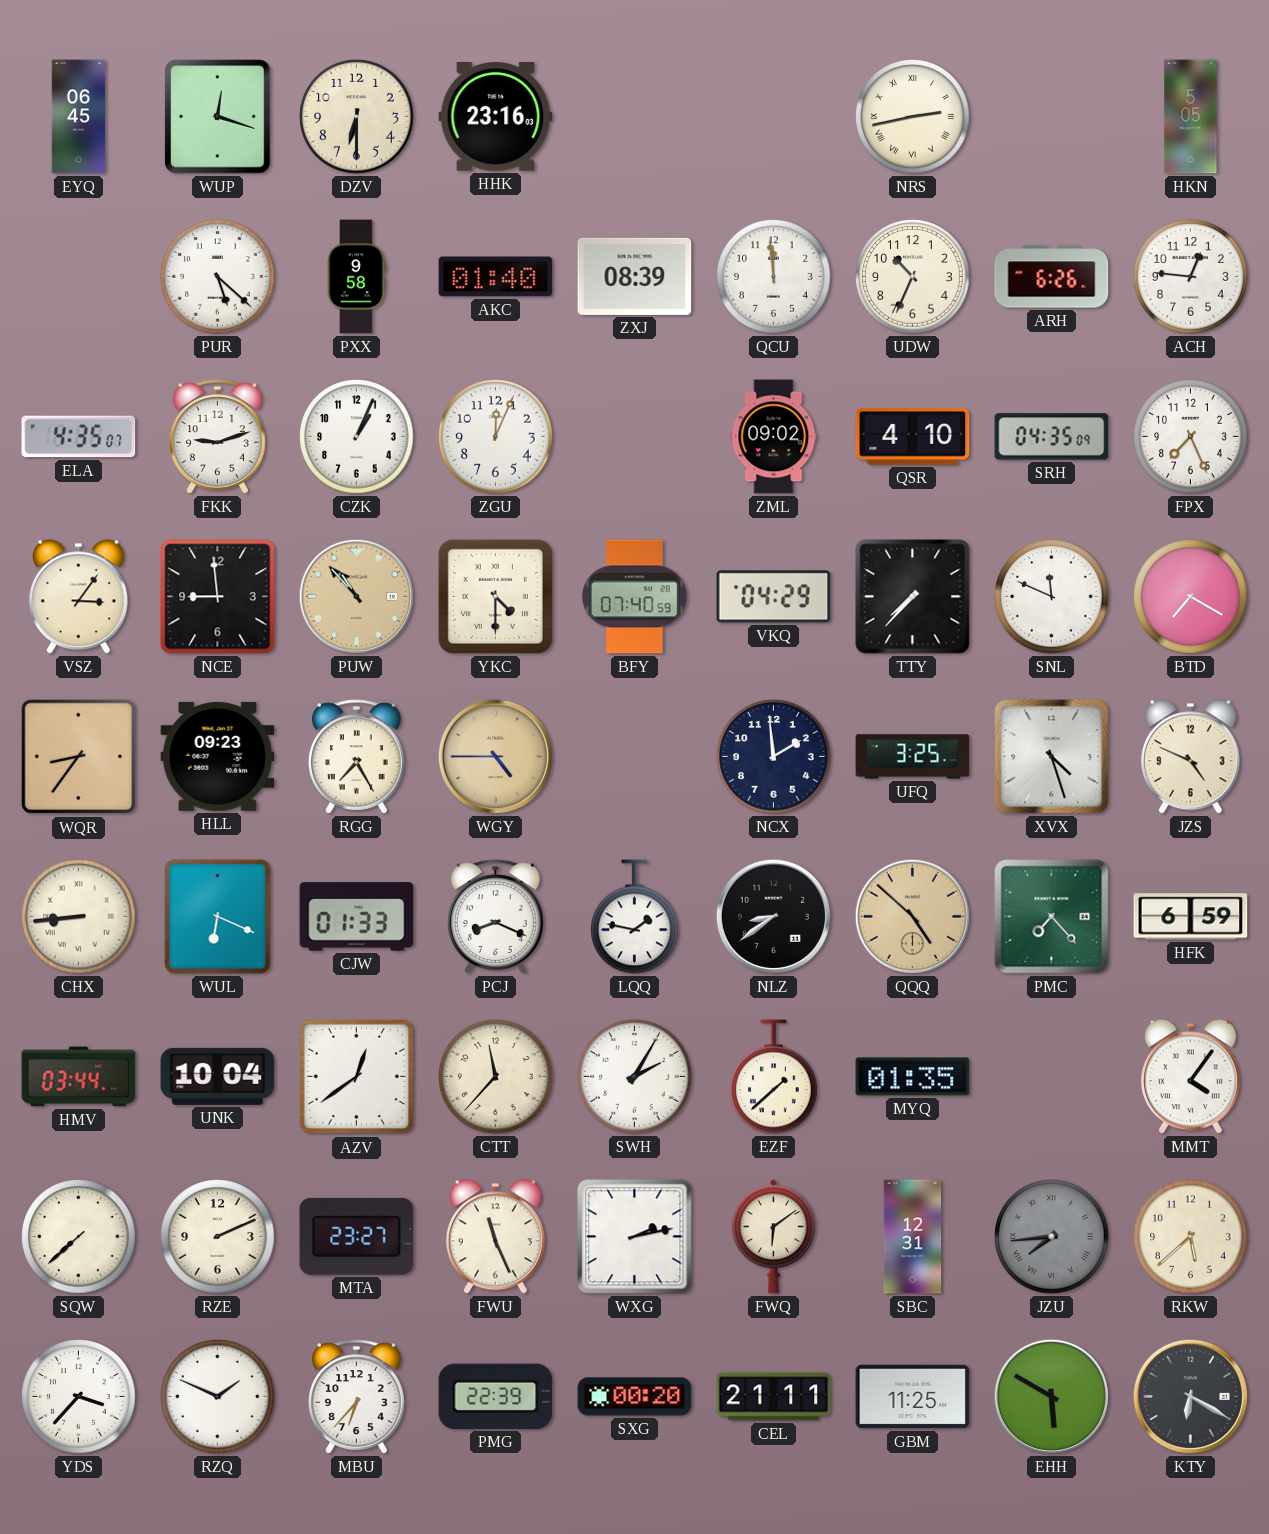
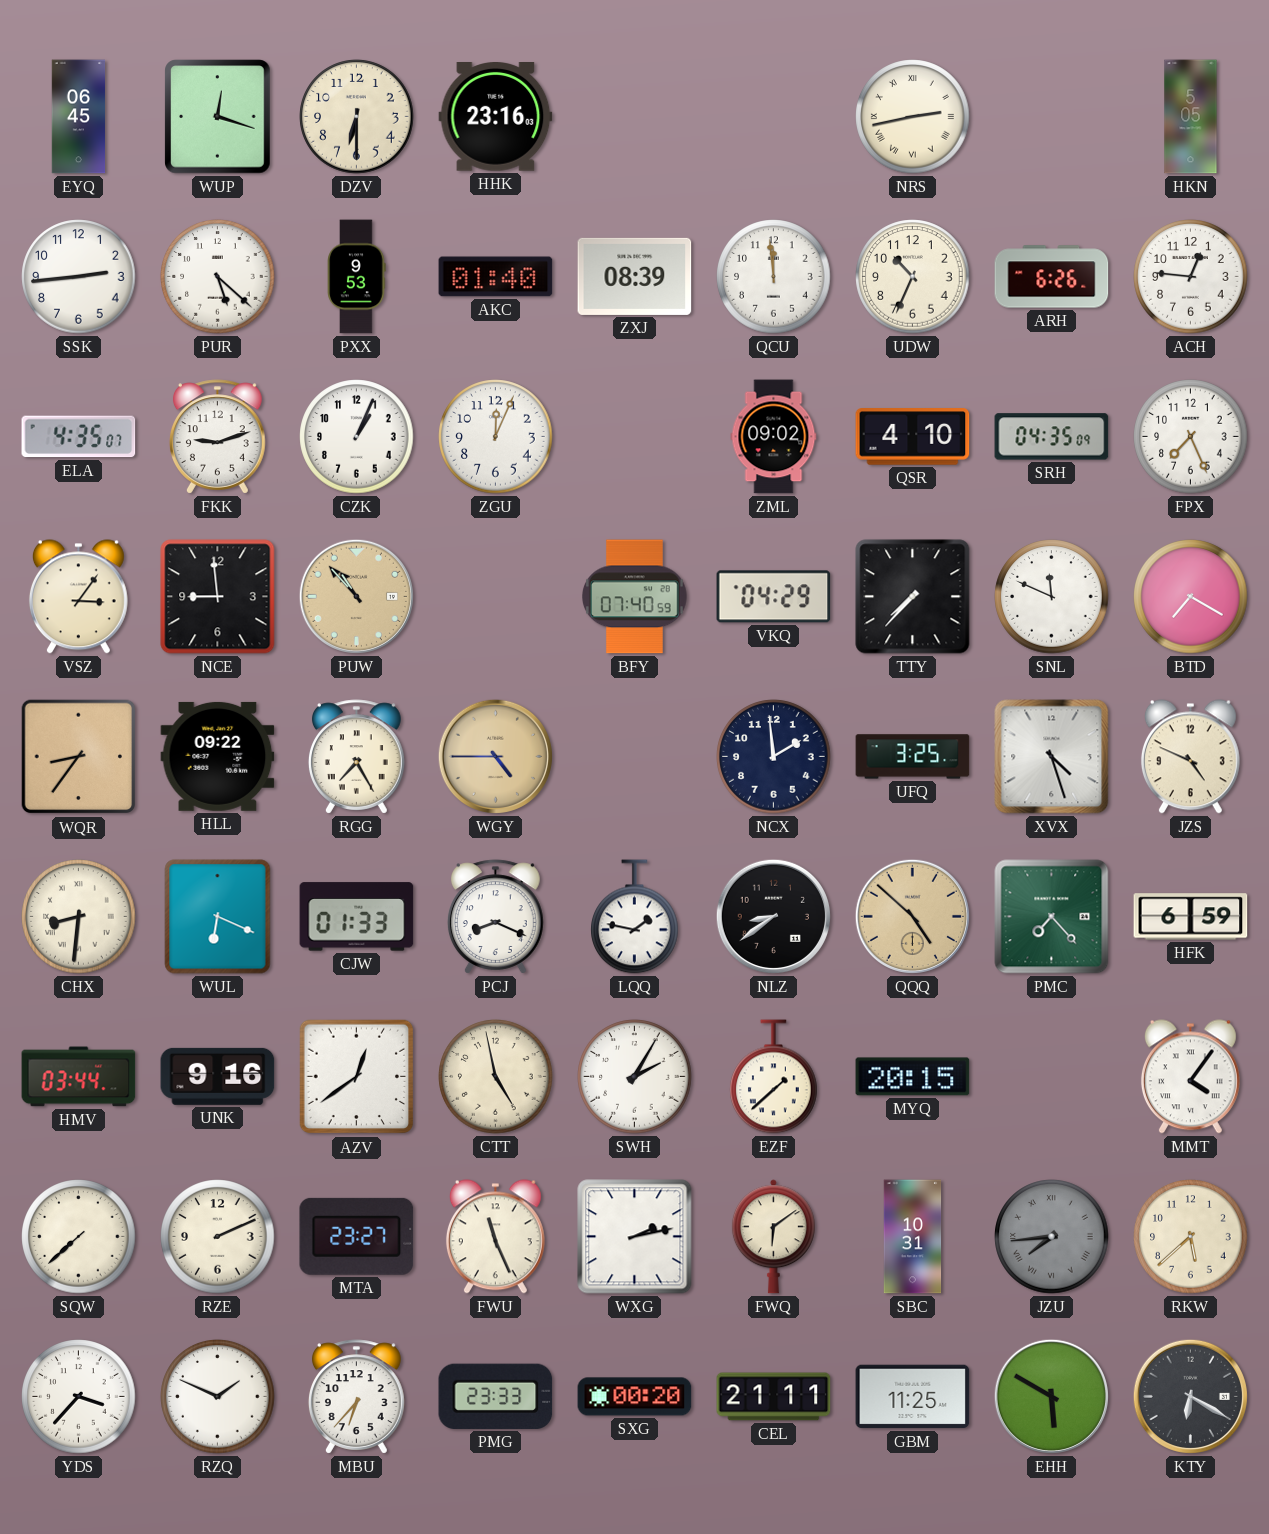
SSK: none -> 2:44 (79, 277)
PXX: 9:58 -> 9:53 (357, 277)
YKC: 4:30 -> none (495, 596)
HLL: 09:23 -> 09:22 (218, 756)
CHX: 8:44 -> 8:31 (79, 917)
UNK: 10:04 -> 9:16 (218, 1076)
CTT: 11:37 -> 4:58 (496, 1077)
MYQ: 01:35 -> 20:15 (913, 1077)
SBC: 12:31 -> 10:31 (913, 1237)
PMG: 22:39 -> 23:33 (496, 1396)
